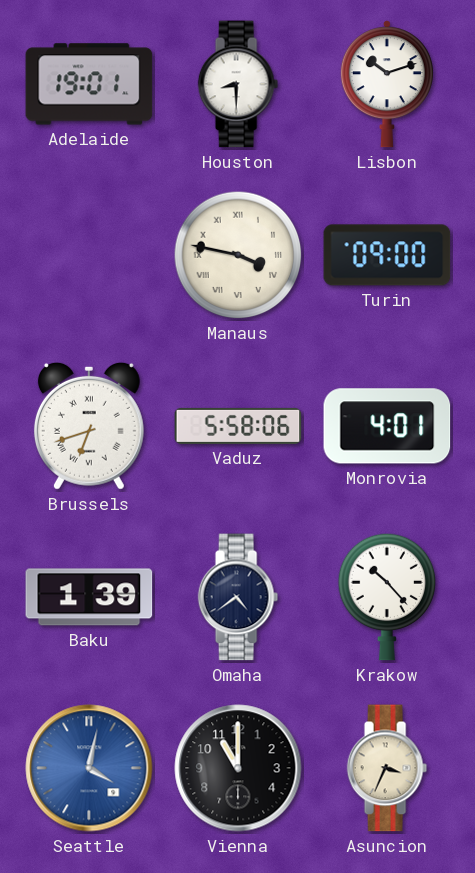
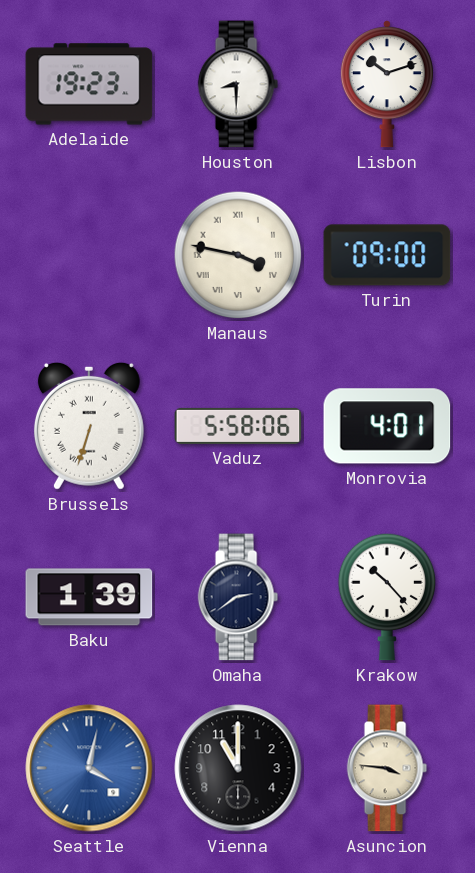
Adelaide: 19:01 -> 19:23 (89, 84)
Brussels: 6:42 -> 6:33 (89, 426)
Omaha: 4:39 -> 2:39 (238, 597)
Asuncion: 3:34 -> 3:46 (387, 768)
